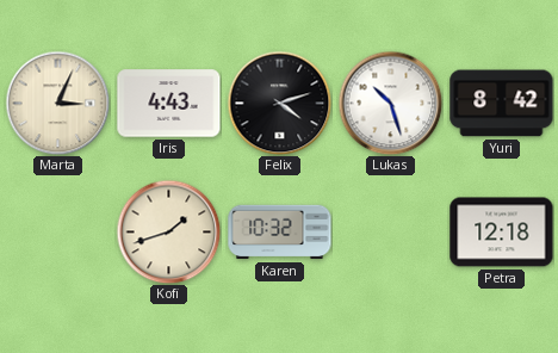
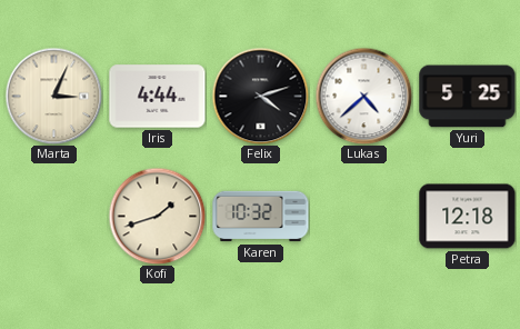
Iris: 4:43 -> 4:44 (158, 97)
Lukas: 10:27 -> 4:38 (363, 96)
Yuri: 8:42 -> 5:25 (468, 97)
